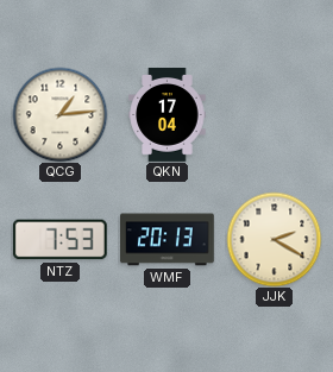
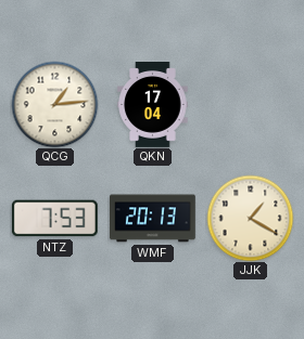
JJK: 2:20 -> 1:20 (250, 218)
